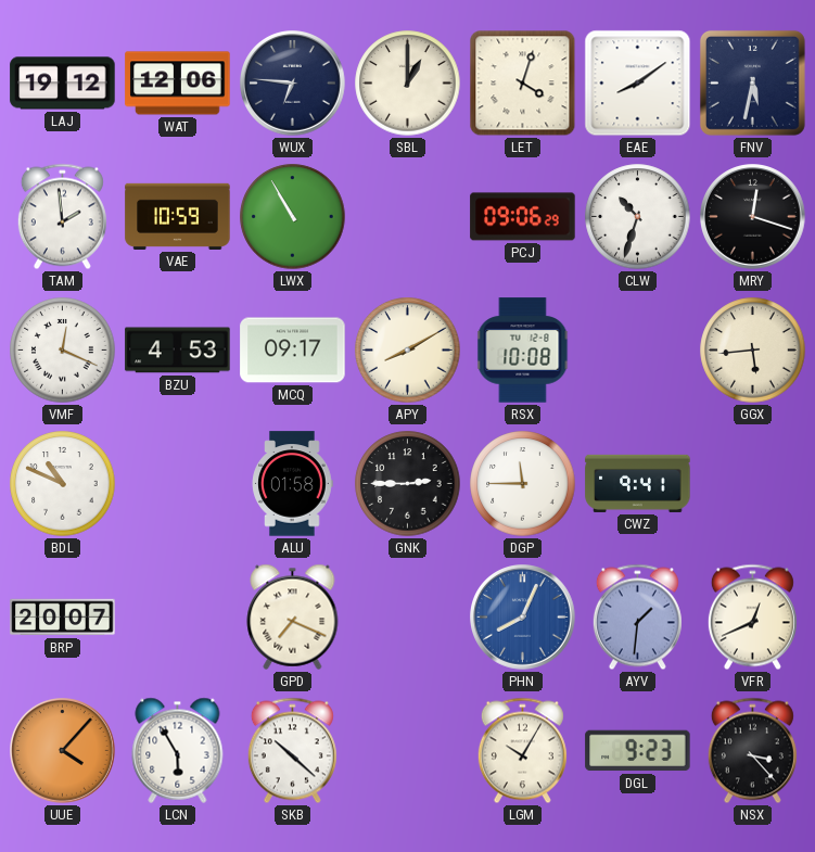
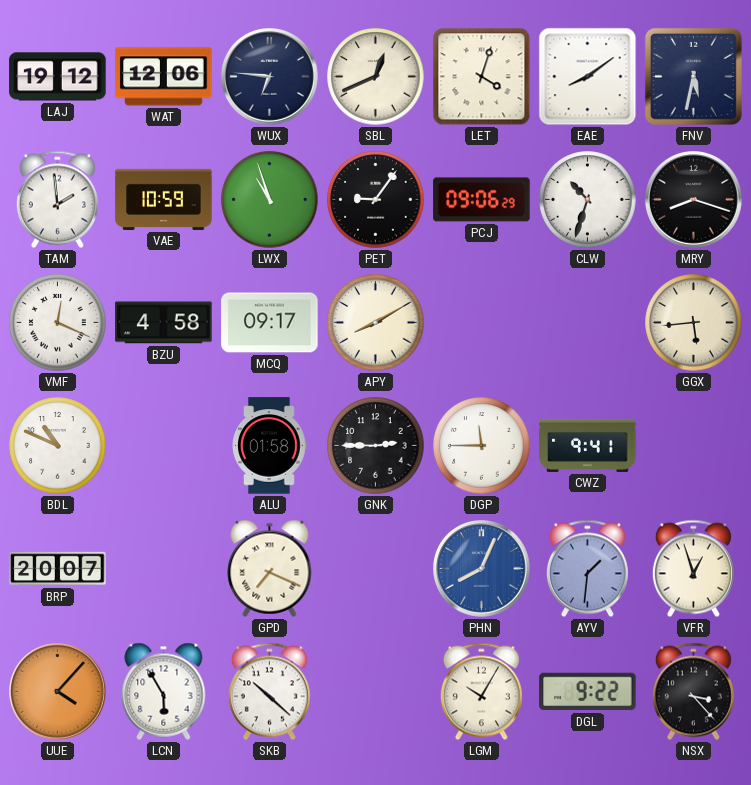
SBL: 1:00 -> 12:41 (376, 77)
LWX: 10:55 -> 10:57 (270, 200)
PET: none -> 9:06 (376, 200)
MRY: 12:18 -> 8:18 (694, 200)
BZU: 4:53 -> 4:58 (164, 323)
RSX: 10:08 -> none (523, 351)
VFR: 12:41 -> 12:57 (693, 569)
DGL: 9:23 -> 9:22 (588, 692)
